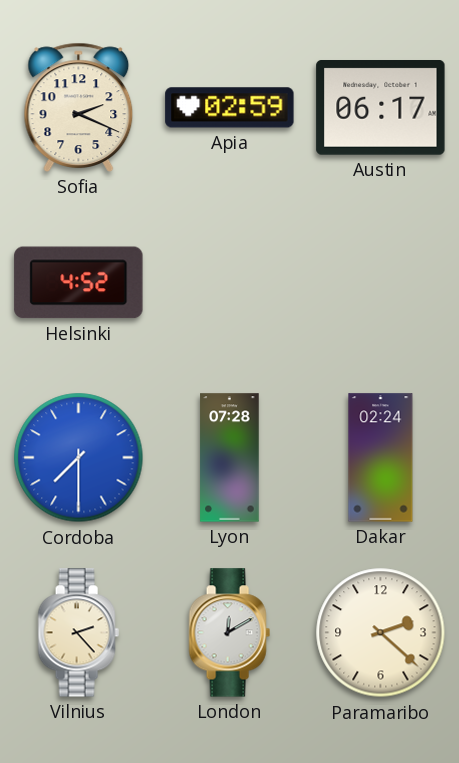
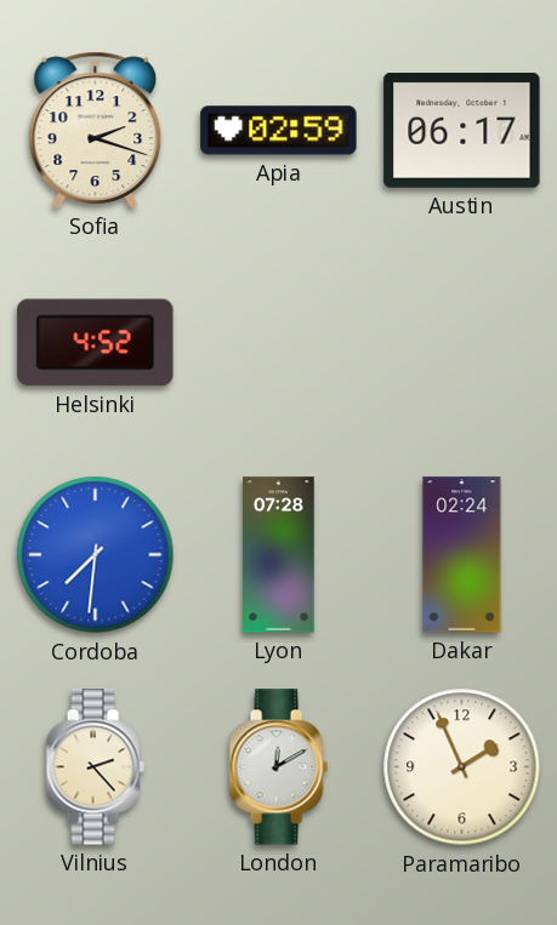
Sofia: 2:19 -> 2:18 (96, 130)
Cordoba: 7:30 -> 7:31 (96, 555)
Paramaribo: 2:22 -> 1:56 (462, 767)
